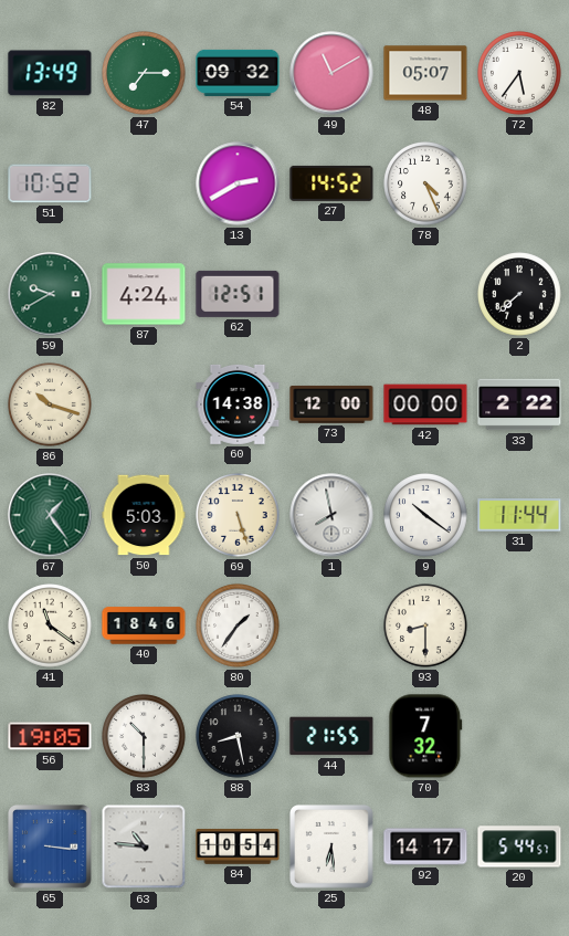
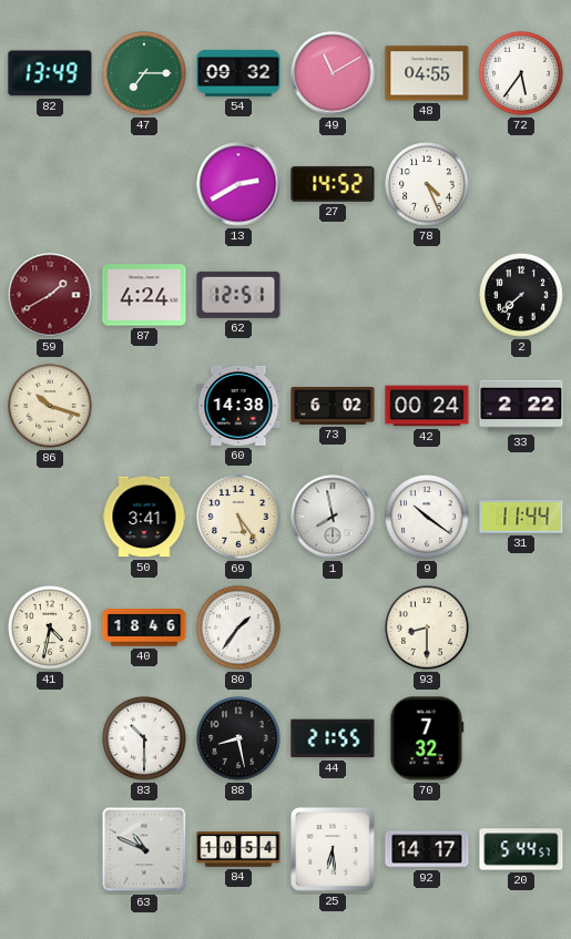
48: 05:07 -> 04:55 (427, 73)
51: 10:52 -> none (50, 183)
59: 9:40 -> 1:40 (50, 295)
59 dial: green -> burgundy (50, 295)
73: 12:00 -> 6:02 (333, 406)
42: 00:00 -> 00:24 (427, 406)
67: 1:24 -> none (50, 515)
50: 5:03 -> 3:41 (144, 517)
69: 5:27 -> 5:24 (238, 517)
41: 11:21 -> 4:32 (50, 627)
56: 19:05 -> none (50, 736)
65: 3:16 -> none (51, 848)
63: 10:46 -> 10:49 (144, 849)
